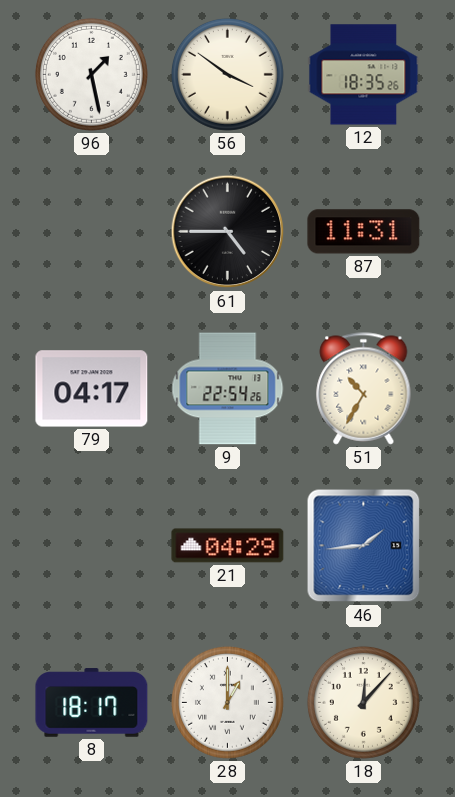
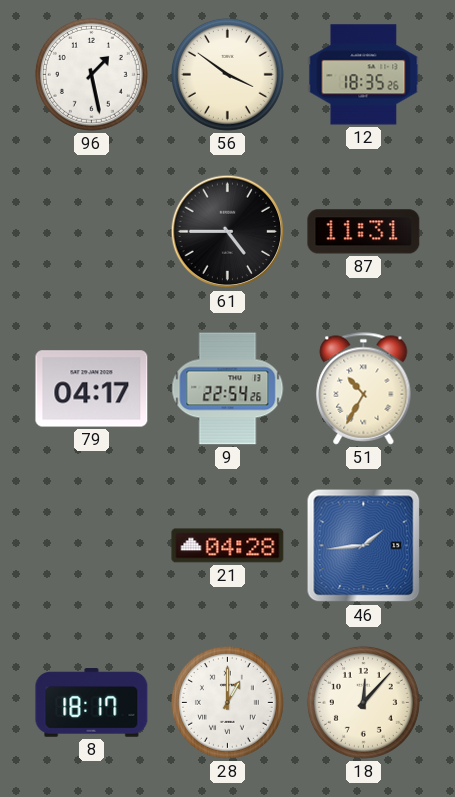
21: 04:29 -> 04:28 (228, 546)
